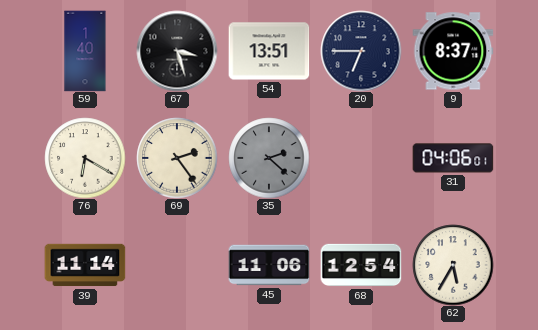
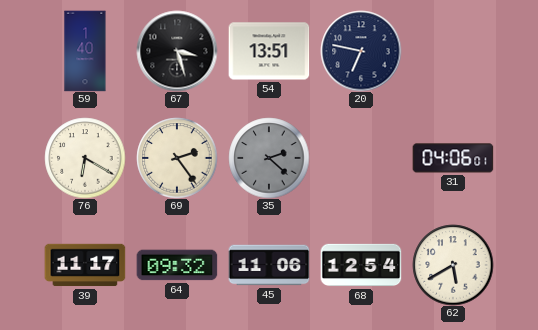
20: 6:45 -> 6:47 (361, 51)
9: 8:37 -> none (453, 51)
39: 11:14 -> 11:17 (85, 265)
64: none -> 09:32 (177, 265)
62: 5:35 -> 5:40 (453, 265)
